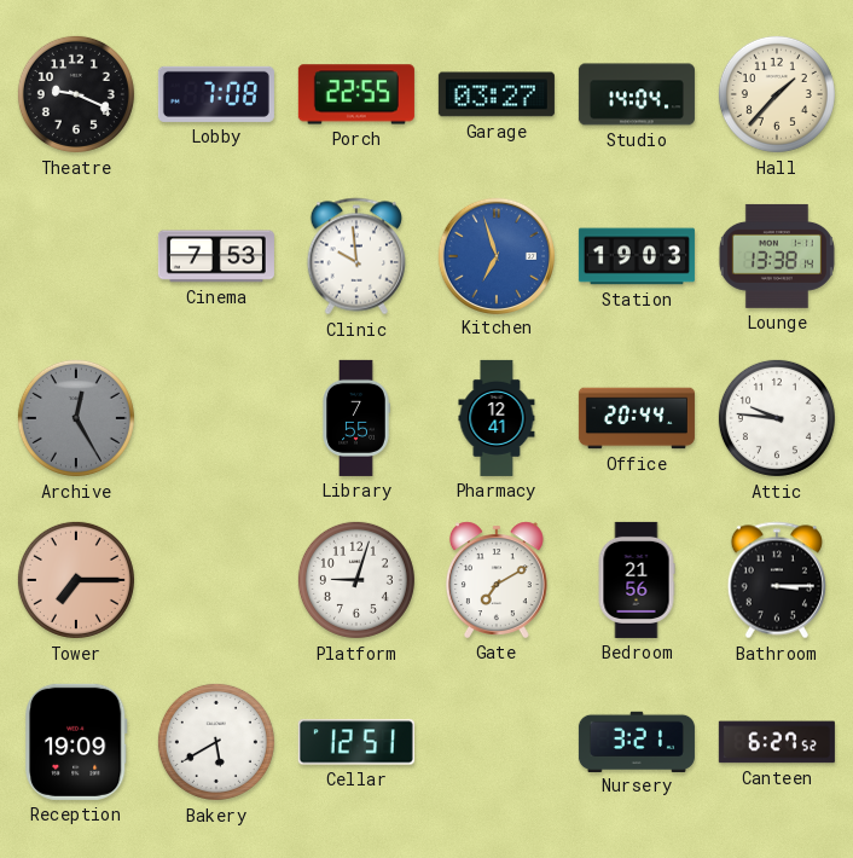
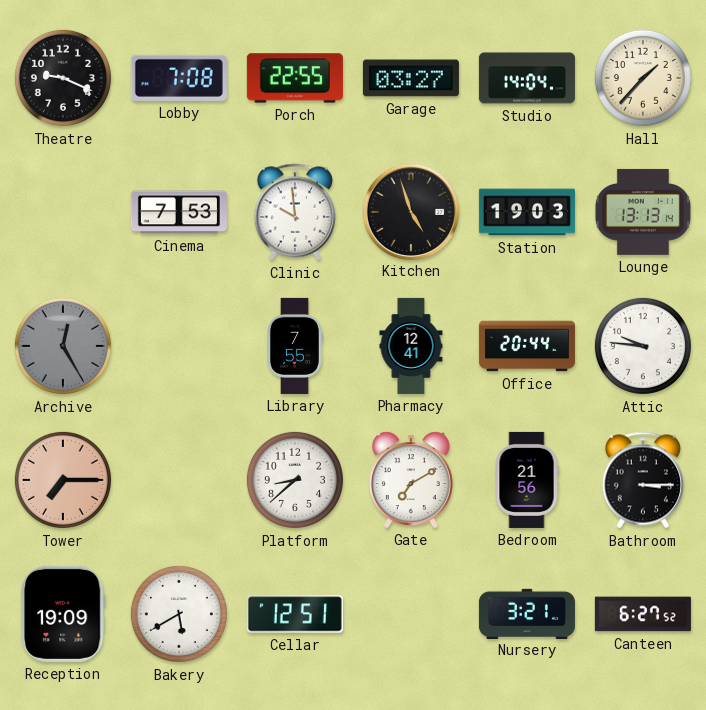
Kitchen: 6:57 -> 4:57 (410, 211)
Kitchen dial: blue -> black (410, 211)
Lounge: 13:38 -> 13:13 (643, 212)
Platform: 9:03 -> 8:38 (295, 480)
